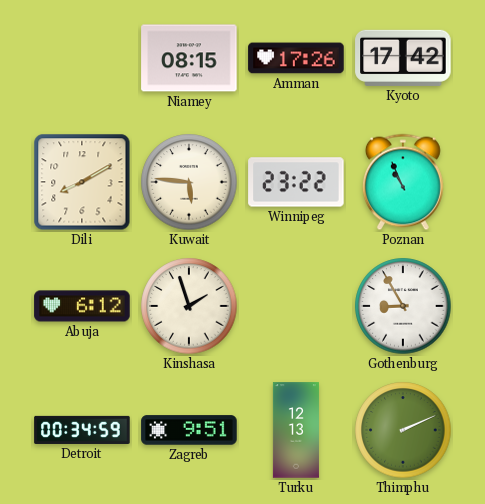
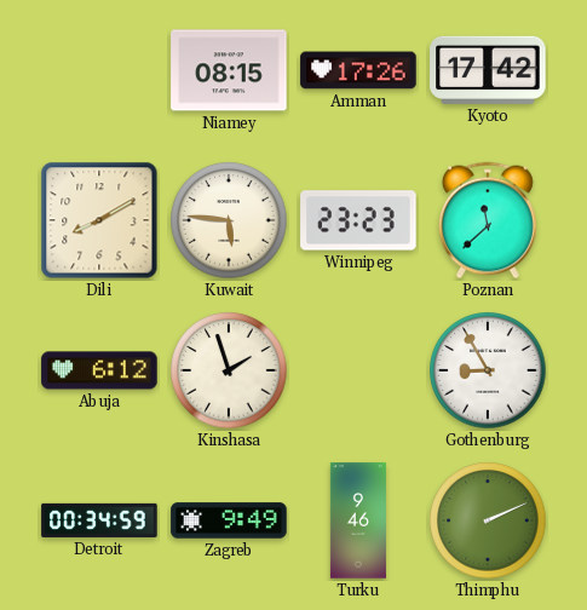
Winnipeg: 23:22 -> 23:23 (358, 220)
Poznan: 10:56 -> 11:38 (488, 220)
Zagreb: 9:51 -> 9:49 (229, 520)
Turku: 12:13 -> 9:46 (358, 520)
